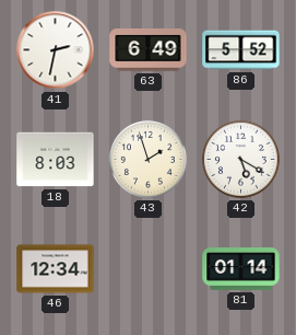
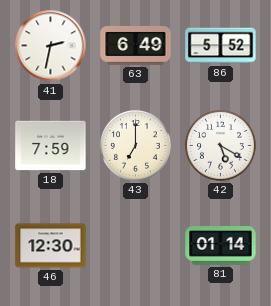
18: 8:03 -> 7:59 (51, 146)
43: 1:57 -> 7:00 (135, 145)
46: 12:34 -> 12:30 (51, 246)
